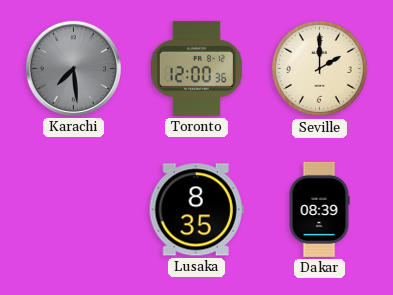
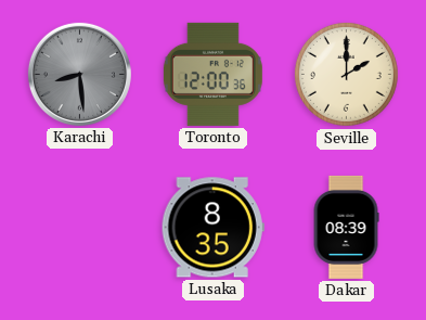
Karachi: 7:29 -> 8:29 (79, 74)
